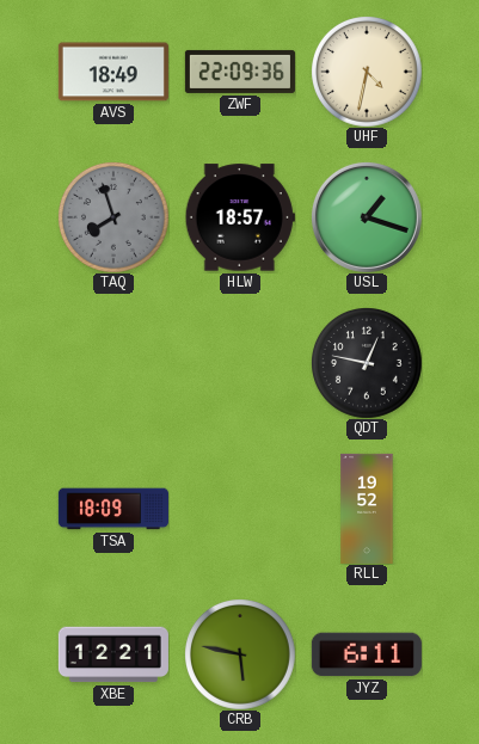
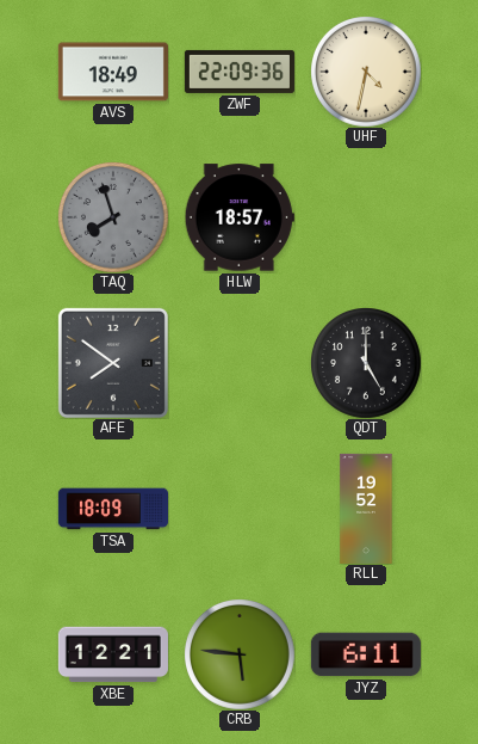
USL: 1:18 -> none (367, 217)
AFE: none -> 7:51 (113, 363)
QDT: 12:47 -> 5:00 (366, 363)
CRB: 5:47 -> 5:46 (240, 654)
